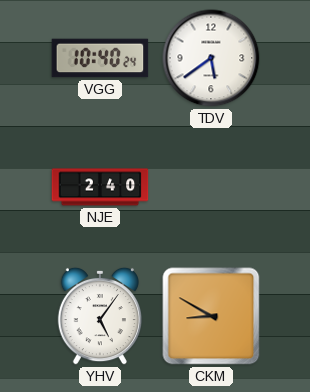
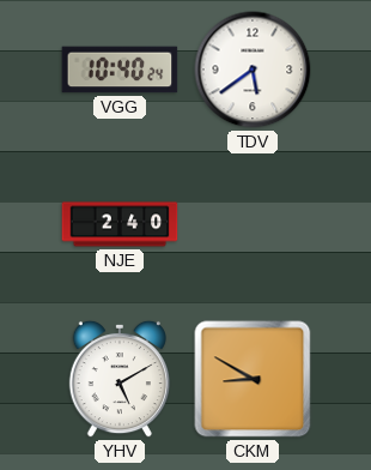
YHV: 5:06 -> 5:10 (120, 379)
